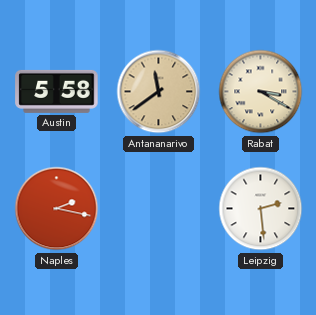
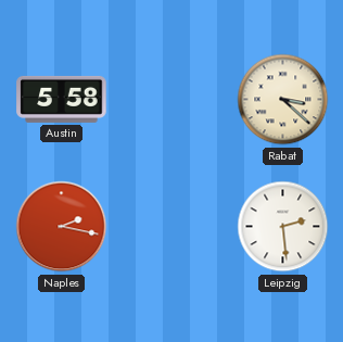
Antananarivo: 11:39 -> none (159, 92)
Rabat: 3:20 -> 3:22 (283, 100)
